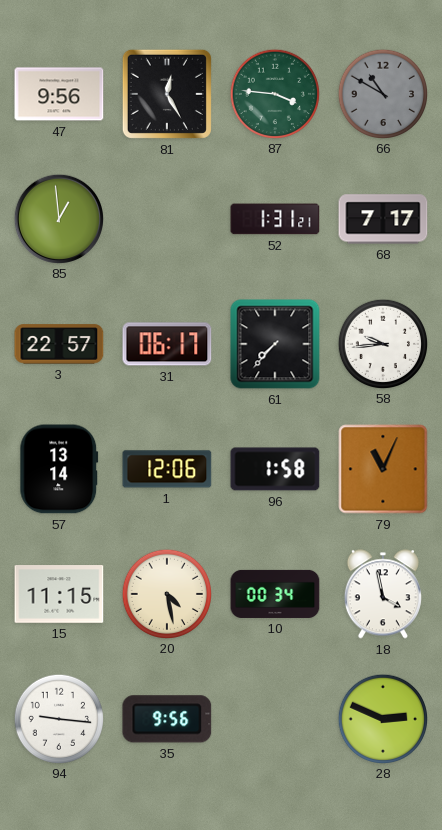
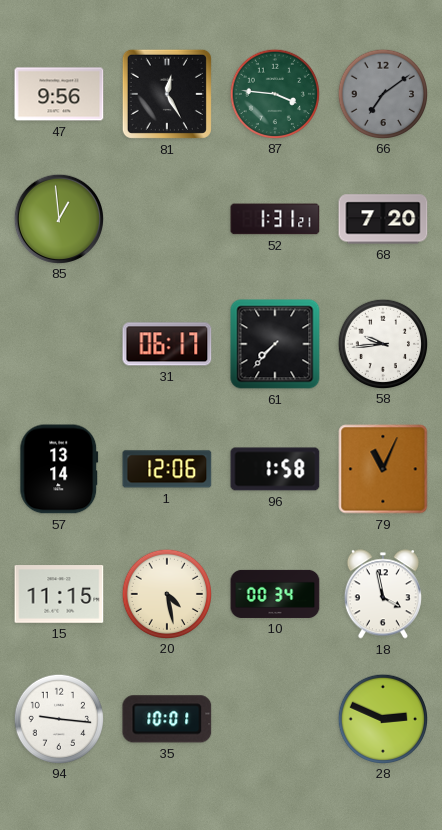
66: 10:50 -> 7:09 (382, 93)
68: 7:17 -> 7:20 (383, 219)
3: 22:57 -> none (59, 344)
35: 9:56 -> 10:01 (167, 719)
